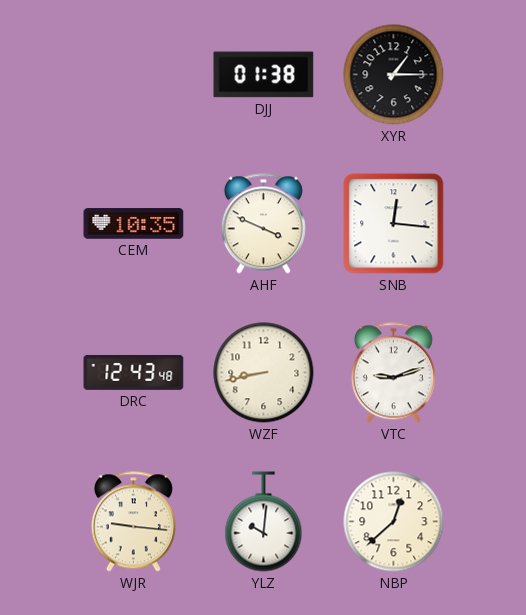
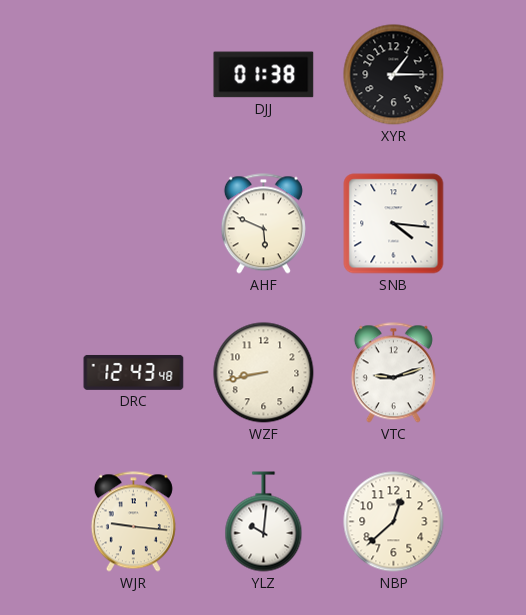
CEM: 10:35 -> none (134, 224)
AHF: 3:49 -> 5:49 (263, 224)
SNB: 12:16 -> 4:16 (394, 224)
